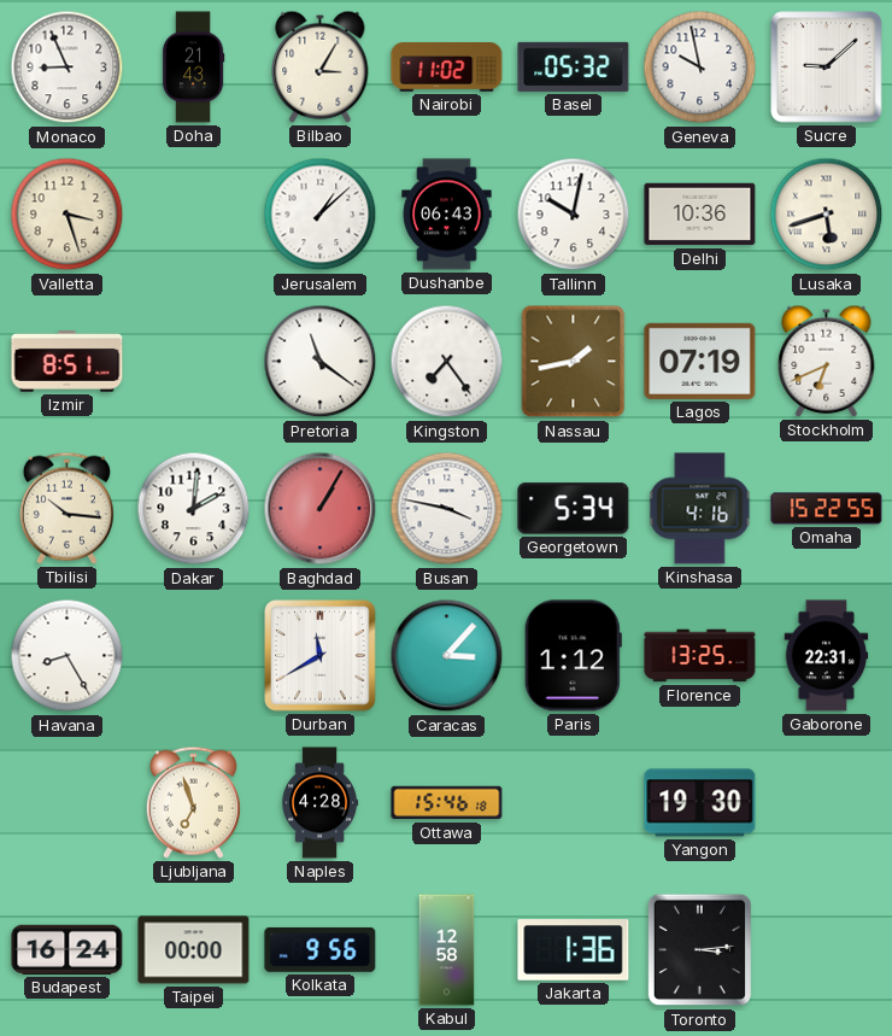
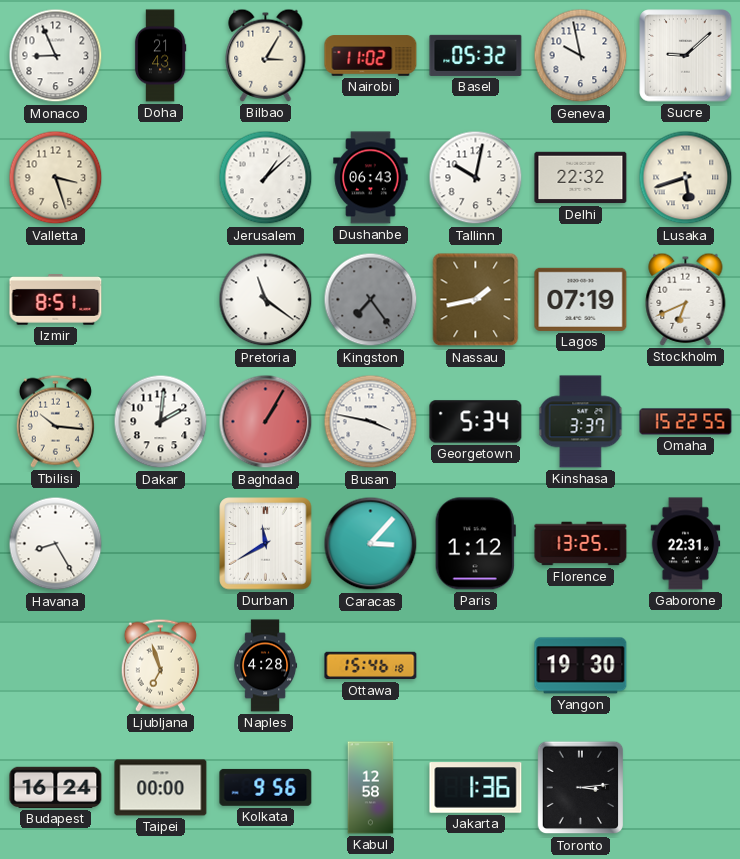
Delhi: 10:36 -> 22:32 (581, 178)
Kingston dial: white -> grey (371, 300)
Kinshasa: 4:16 -> 3:37 (581, 422)
